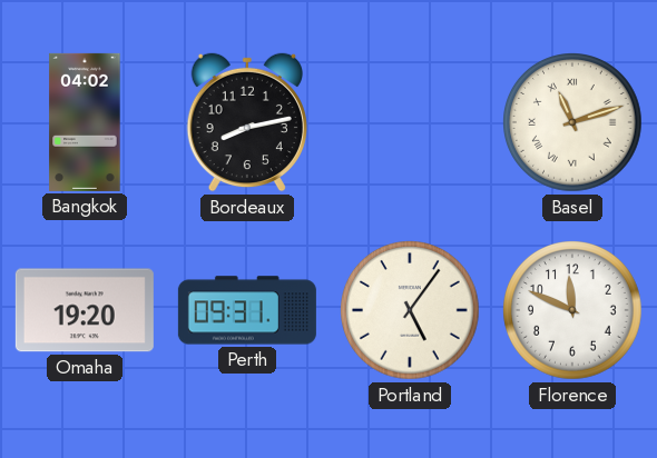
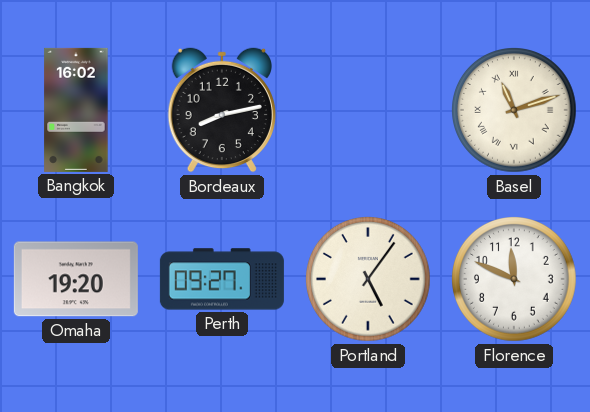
Bangkok: 04:02 -> 16:02 (76, 110)
Perth: 09:31 -> 09:27 (222, 279)
